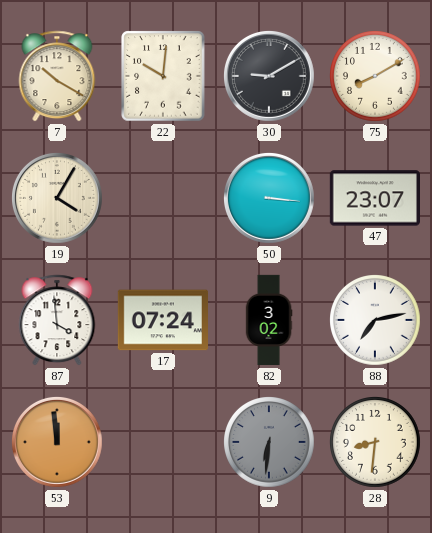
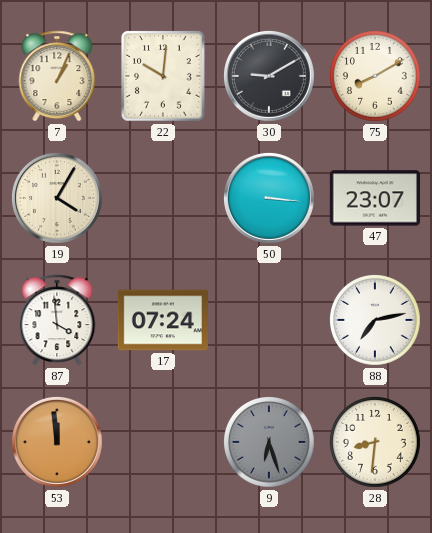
7: 10:20 -> 1:04 (57, 76)
82: 3:02 -> none (269, 320)
9: 6:31 -> 6:27 (270, 443)
